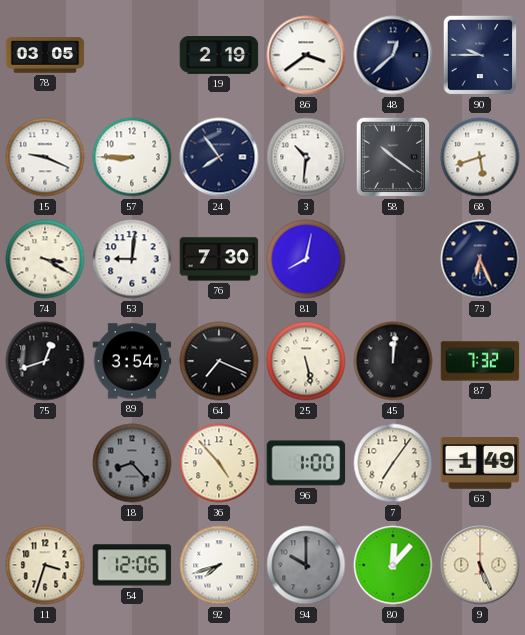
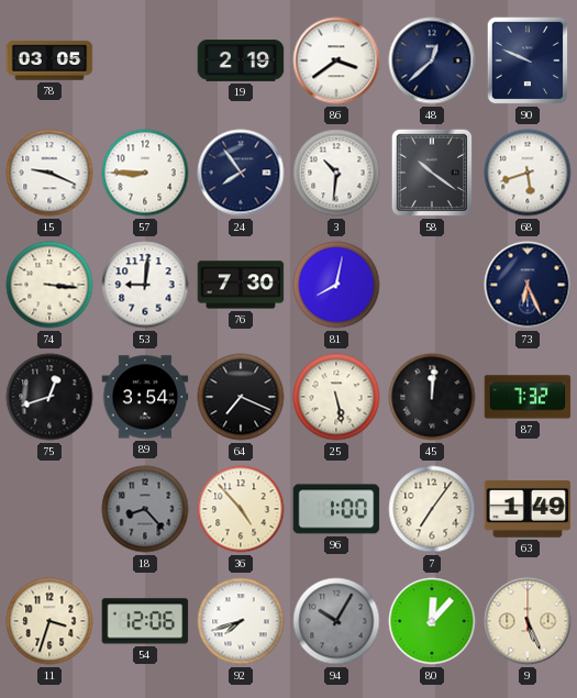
90: 9:45 -> 9:49 (528, 60)
74: 3:20 -> 3:16 (49, 285)
94: 10:00 -> 10:05 (336, 621)
